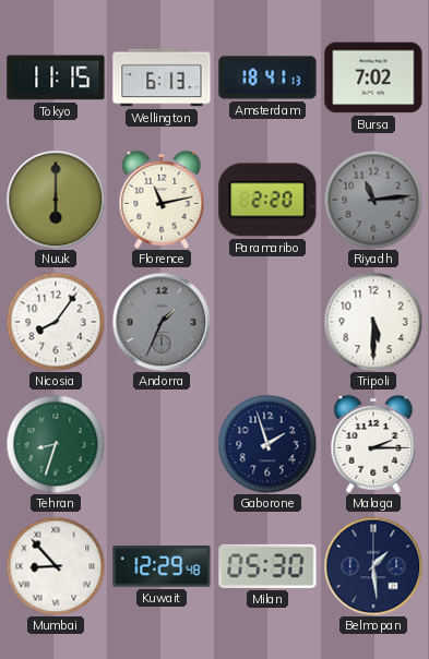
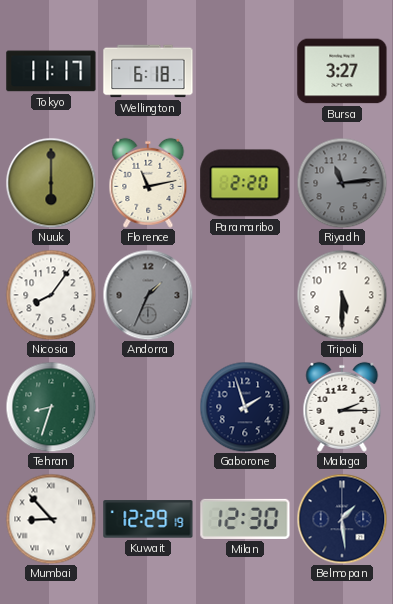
Tokyo: 11:15 -> 11:17 (51, 71)
Wellington: 6:13 -> 6:18 (148, 71)
Amsterdam: 18:41 -> none (267, 77)
Bursa: 7:02 -> 3:27 (342, 71)
Kuwait: 12:29:48 -> 12:29:19 (148, 519)
Milan: 05:30 -> 12:30 (245, 519)
